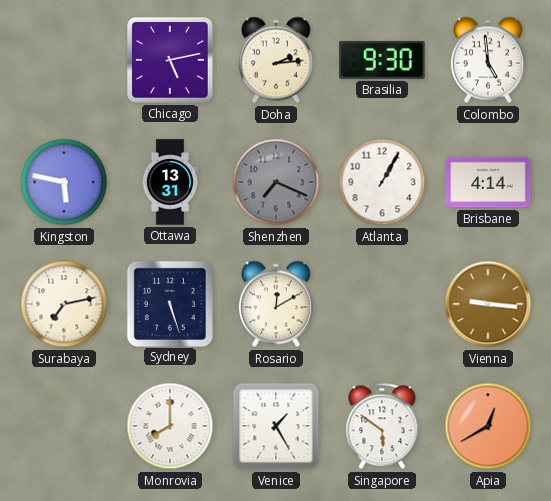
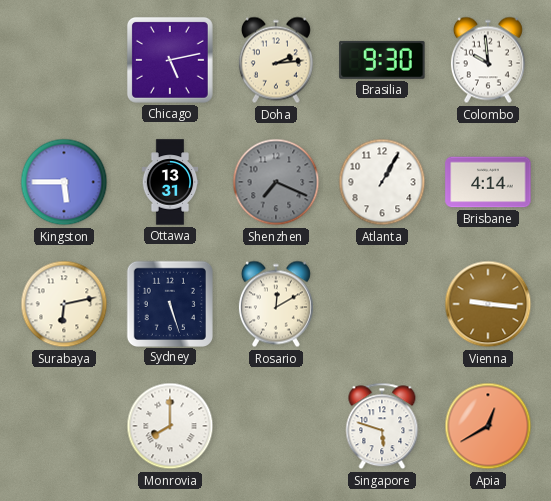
Colombo: 4:59 -> 9:59 (488, 60)
Kingston: 5:47 -> 5:45 (64, 182)
Surabaya: 7:13 -> 6:13 (64, 304)
Venice: 1:25 -> none (276, 426)
Singapore: 5:51 -> 5:48 (382, 426)
